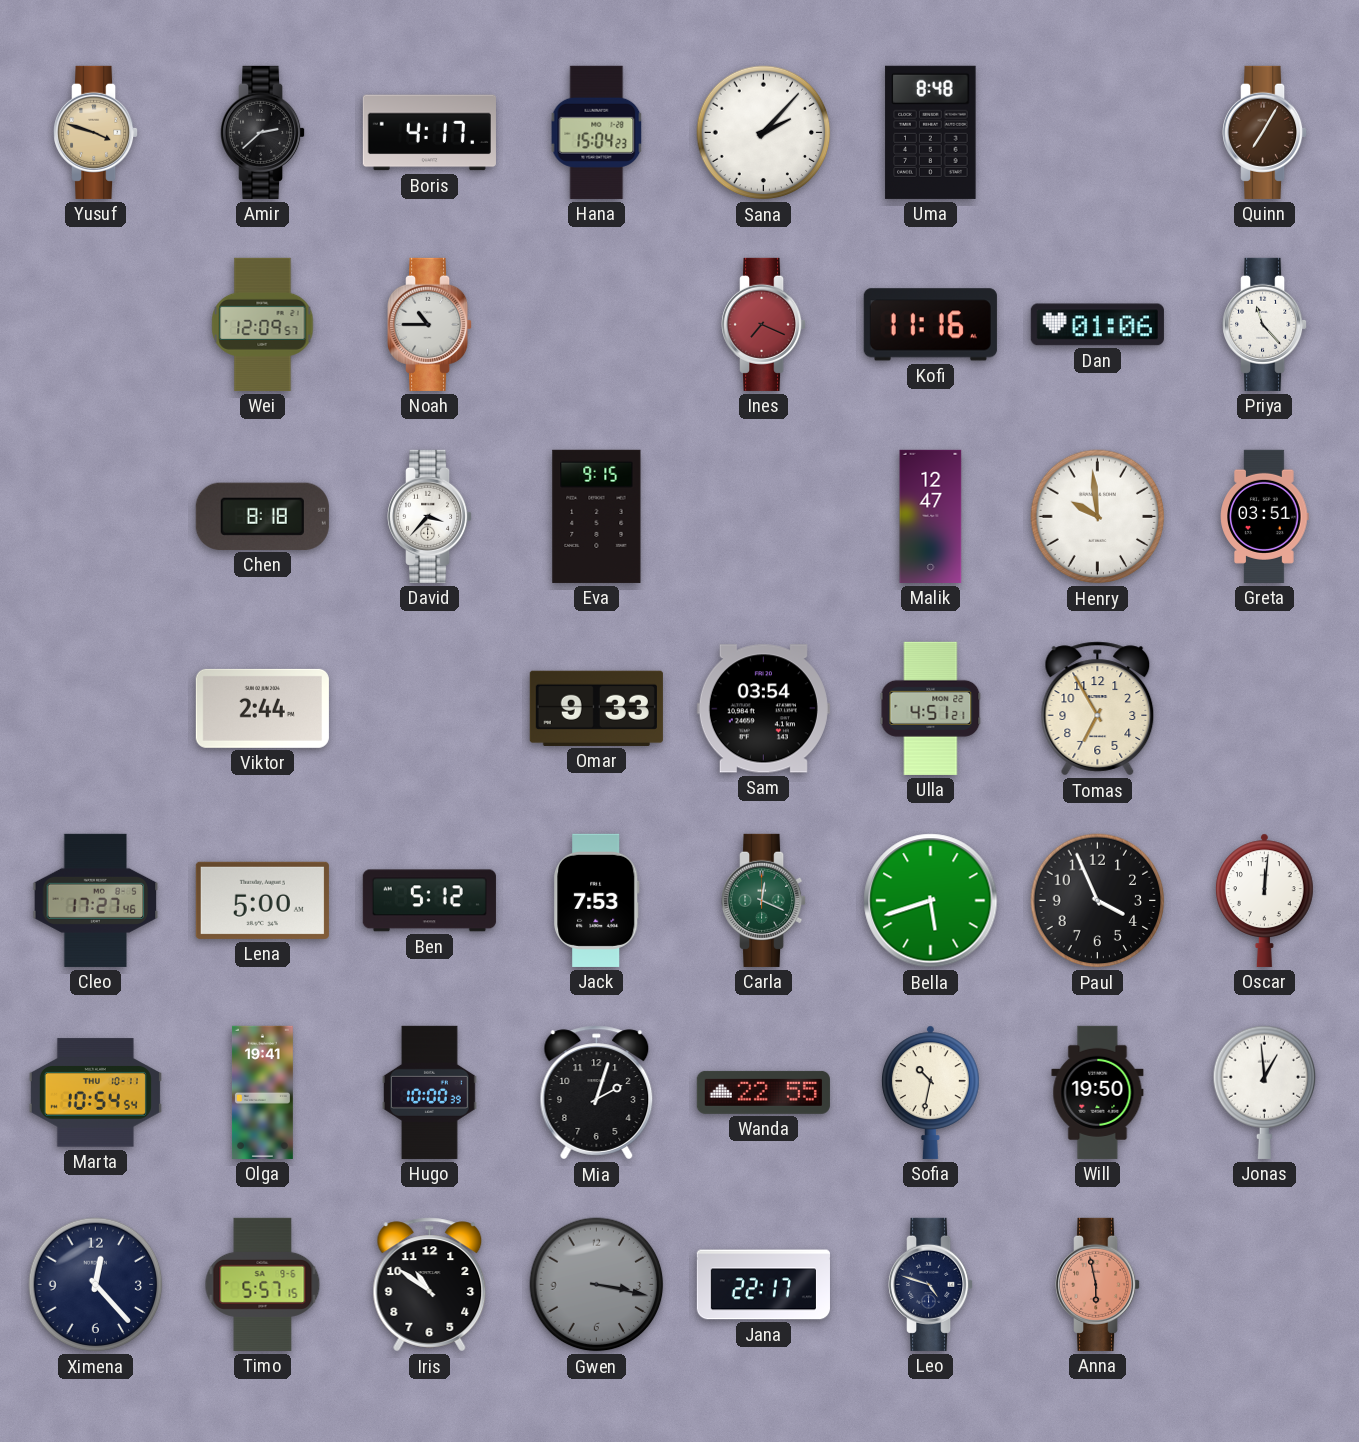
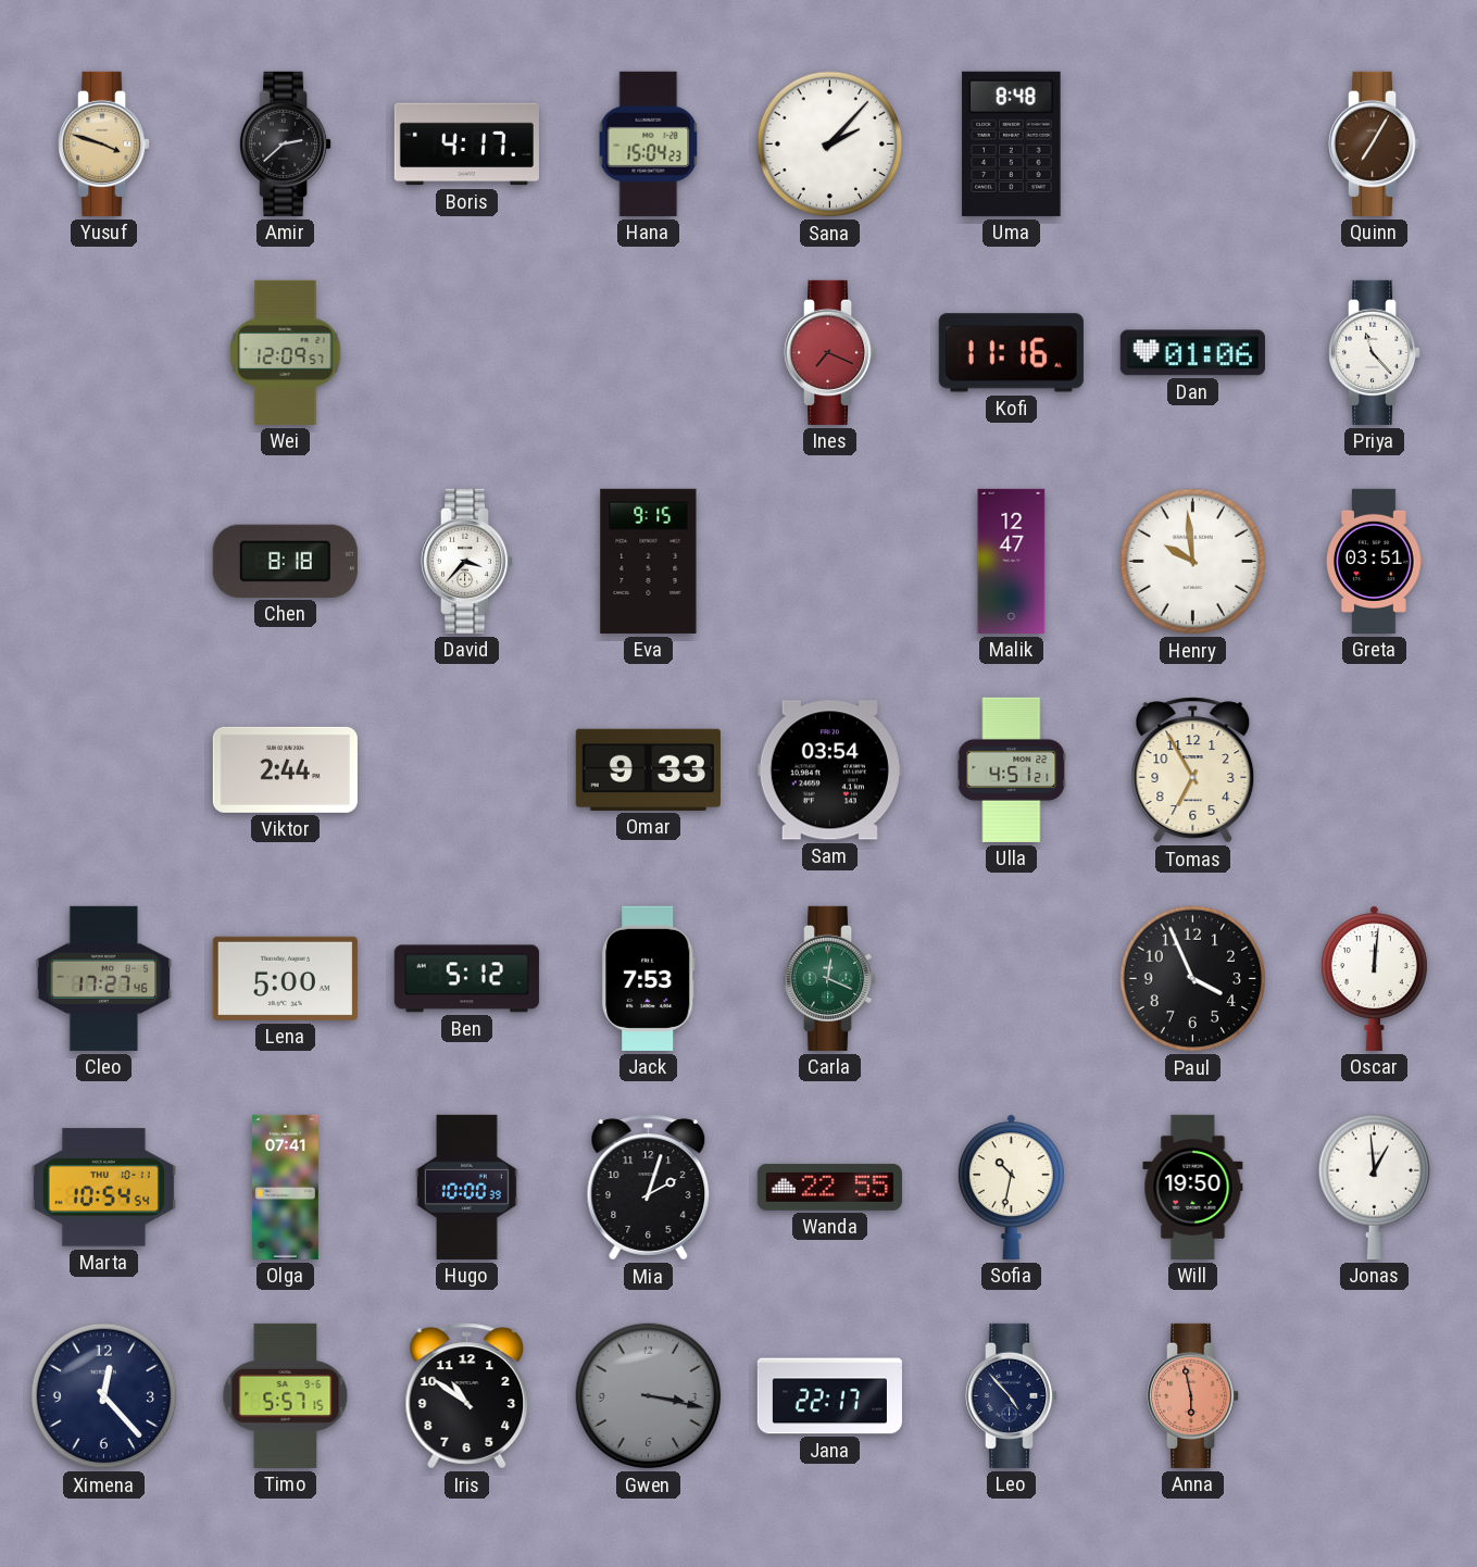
Noah: 10:45 -> none (431, 324)
Bella: 5:42 -> none (931, 901)
Olga: 19:41 -> 07:41 (285, 1187)
Leo: 4:48 -> 4:53 (1013, 1395)
